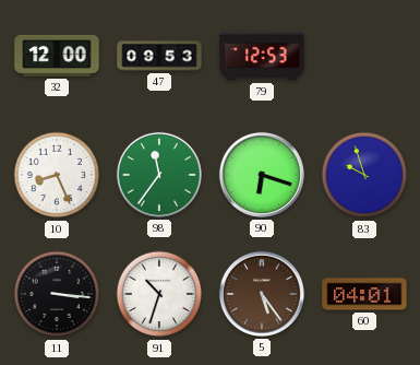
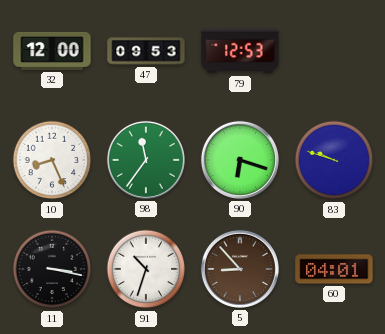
83: 9:57 -> 9:48 (334, 160)
11: 3:16 -> 3:17 (52, 269)
5: 5:24 -> 8:53 (240, 269)
